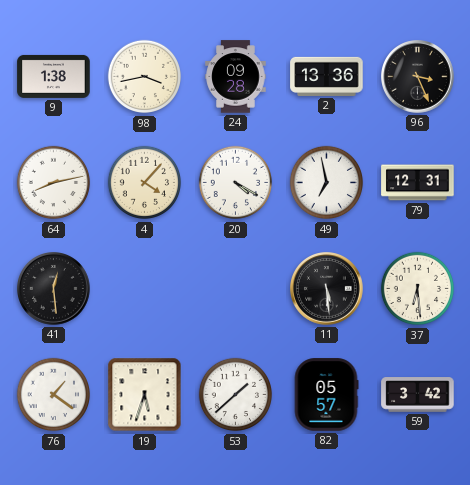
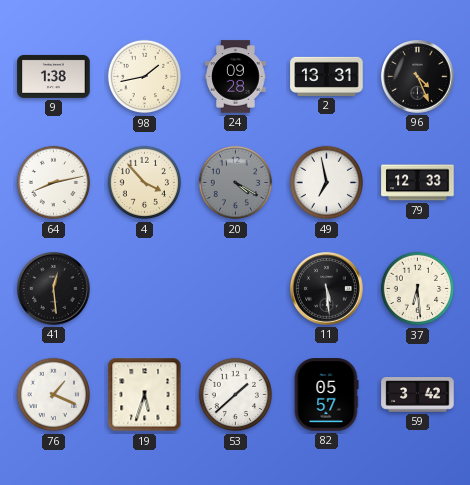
98: 3:43 -> 1:43 (145, 77)
2: 13:36 -> 13:31 (327, 76)
96: 3:26 -> 4:26 (418, 77)
4: 4:07 -> 3:53 (145, 183)
20 dial: white -> grey (236, 183)
79: 12:31 -> 12:33 (418, 183)
76: 1:21 -> 1:19 (54, 395)
